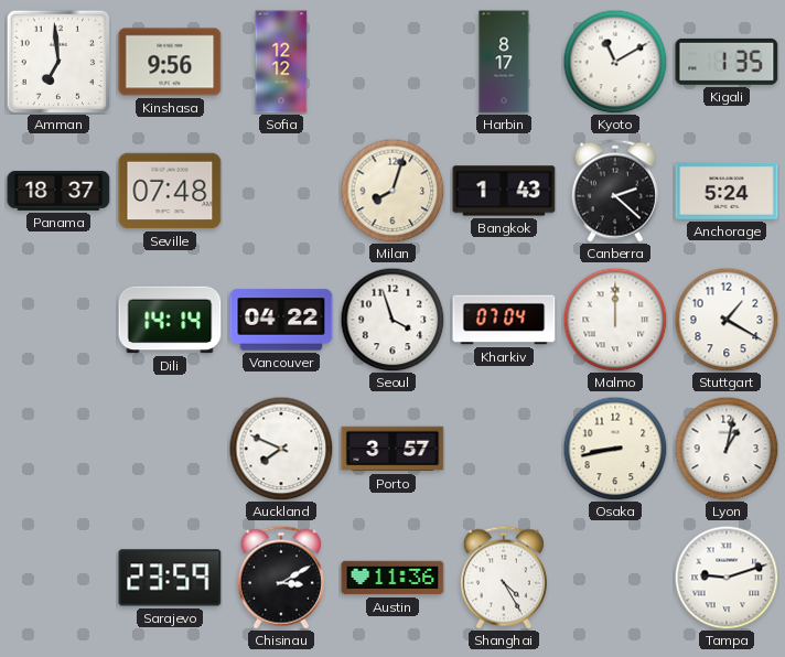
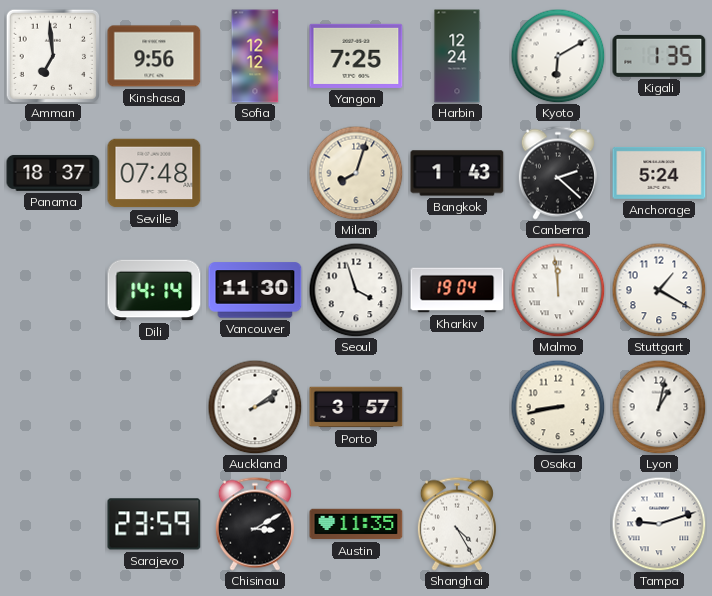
Yangon: none -> 7:25 (356, 56)
Harbin: 8:17 -> 12:24 (457, 56)
Kyoto: 11:10 -> 6:10 (558, 56)
Vancouver: 04:22 -> 11:30 (255, 290)
Kharkiv: 07:04 -> 19:04 (457, 290)
Malmo: 12:00 -> 11:59 (558, 290)
Auckland: 7:49 -> 2:09 (255, 407)
Austin: 11:36 -> 11:35 (356, 524)
